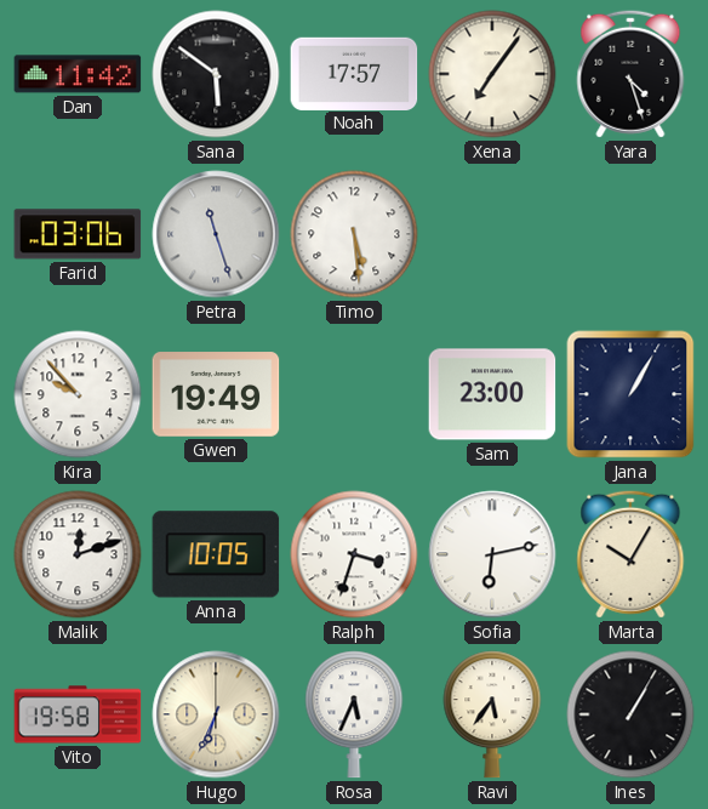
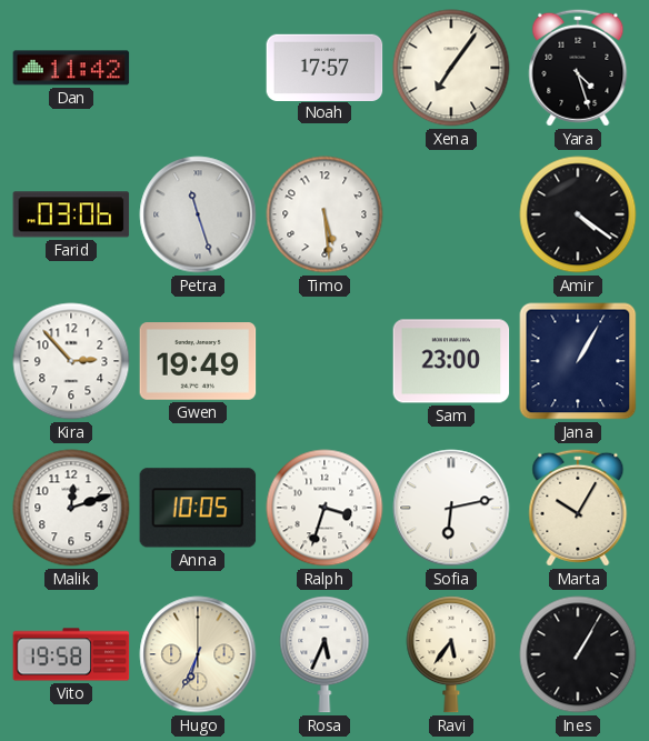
Sana: 5:51 -> none (216, 74)
Amir: none -> 4:21 (578, 214)
Kira: 9:53 -> 2:53 (71, 361)
